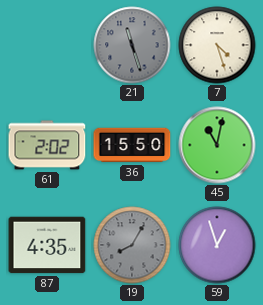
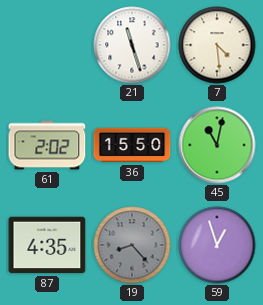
21 dial: grey -> white (132, 45)
7: 4:27 -> 4:29 (217, 45)
19: 8:05 -> 8:23 (132, 245)
